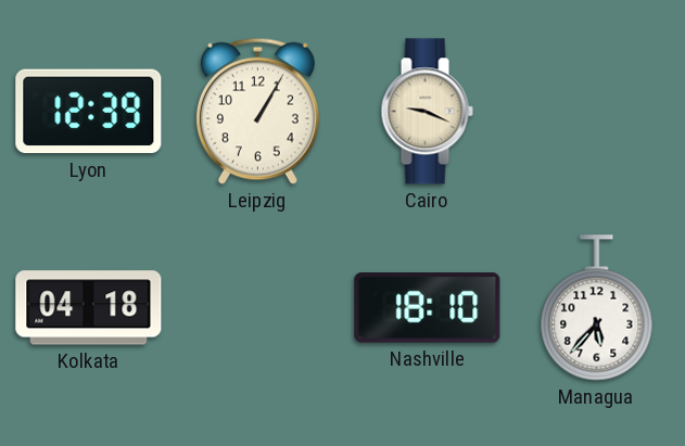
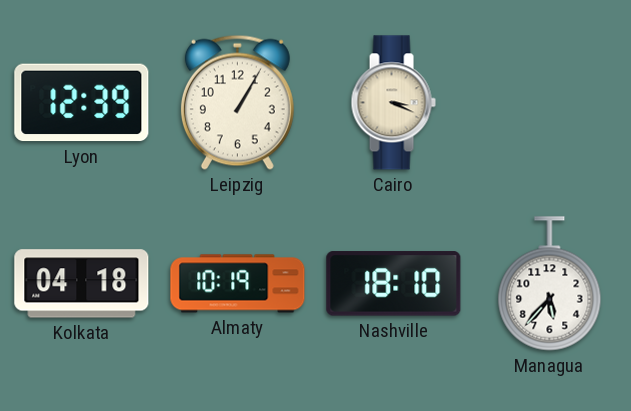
Cairo: 9:19 -> 3:19 (393, 103)
Almaty: none -> 10:19 (238, 284)
